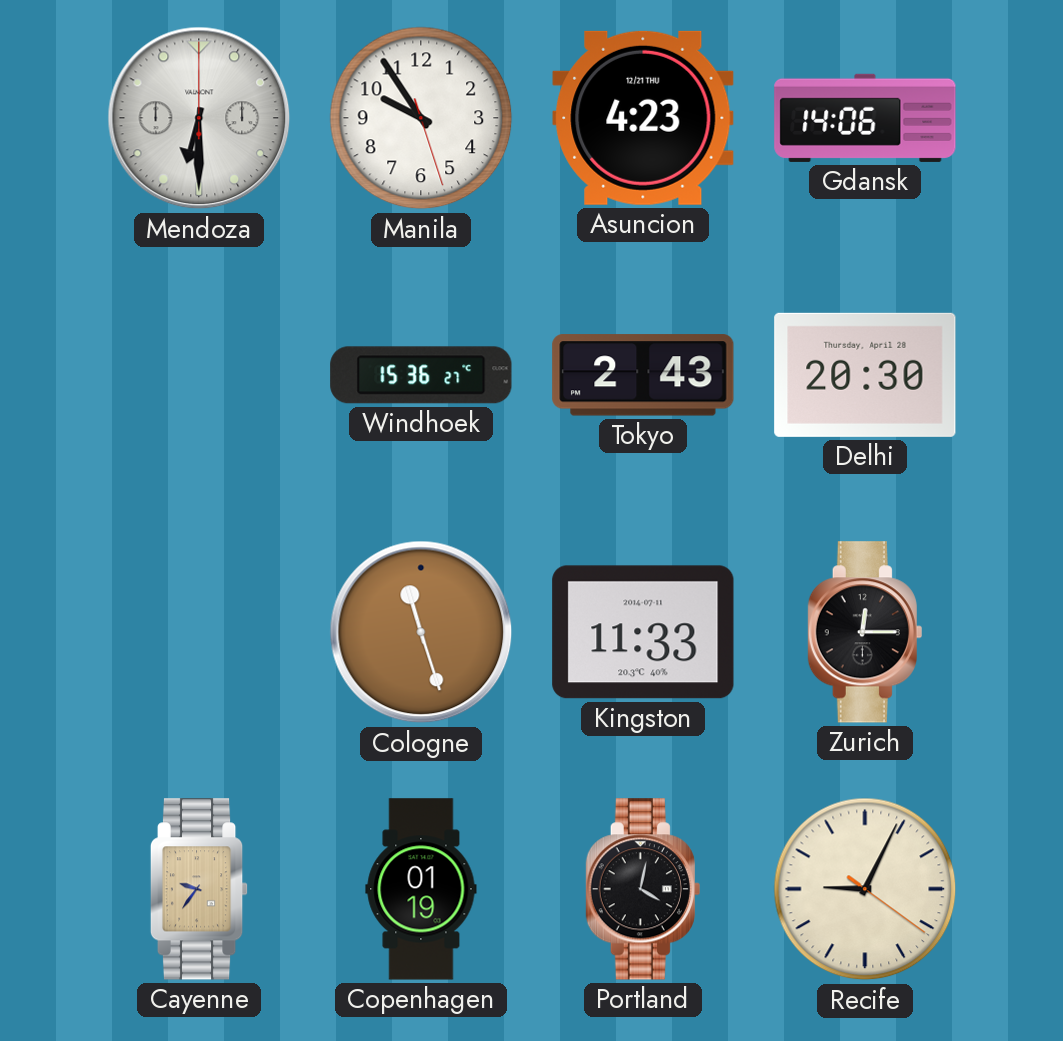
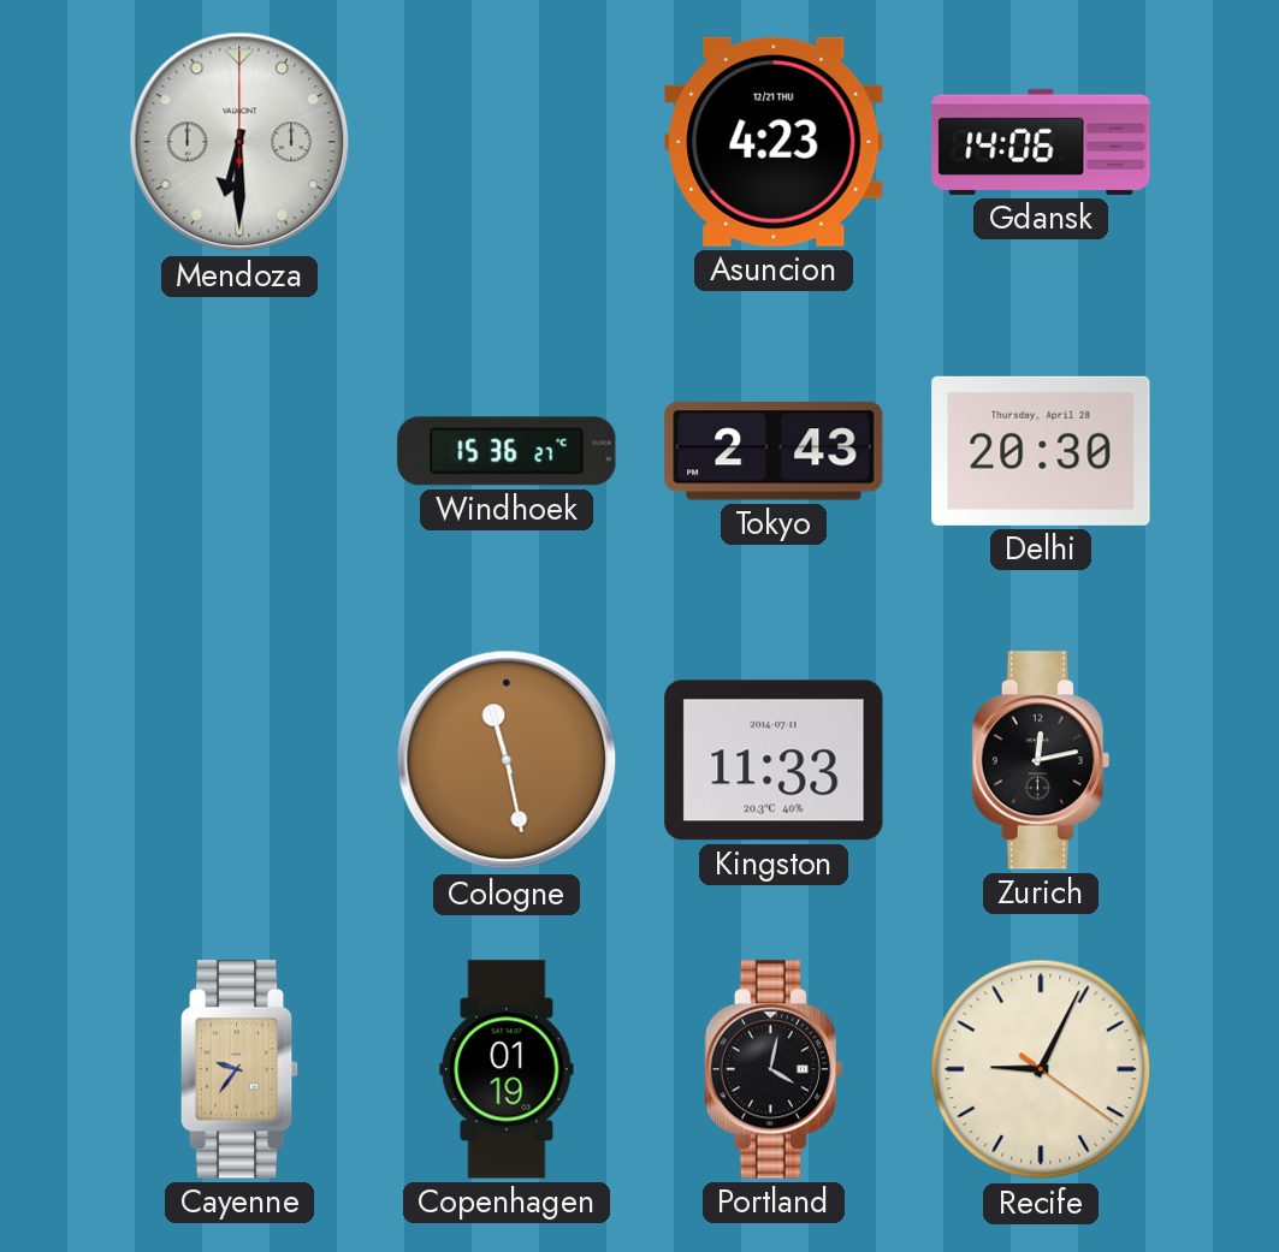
Manila: 9:54 -> none (421, 118)
Cologne: 11:27 -> 11:28 (507, 760)
Zurich: 12:15 -> 12:13 (1041, 760)
